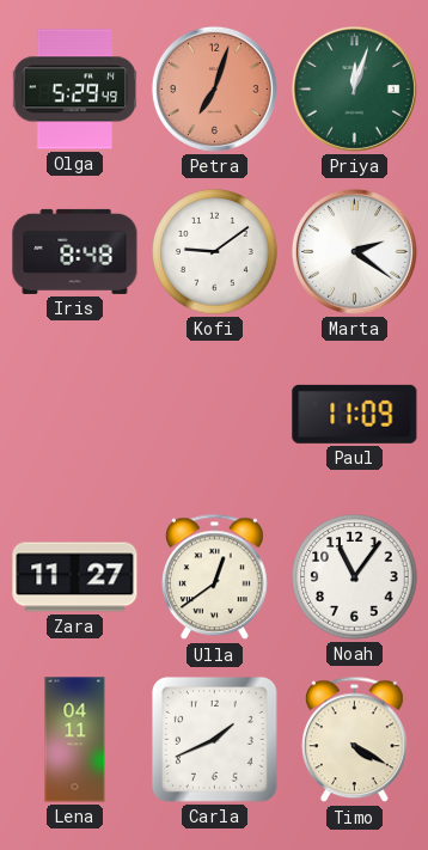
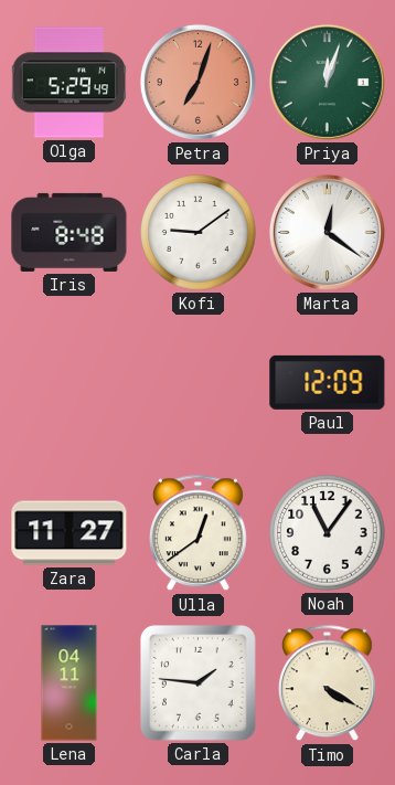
Marta: 2:21 -> 12:21 (327, 232)
Paul: 11:09 -> 12:09 (328, 382)
Carla: 1:41 -> 1:46 (199, 683)
